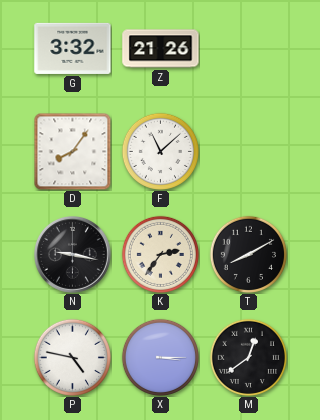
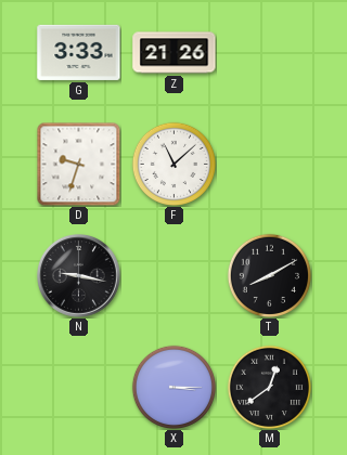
G: 3:32 -> 3:33 (79, 52)
D: 8:06 -> 9:33 (78, 164)
K: 2:36 -> none (160, 254)
P: 4:47 -> none (72, 357)
